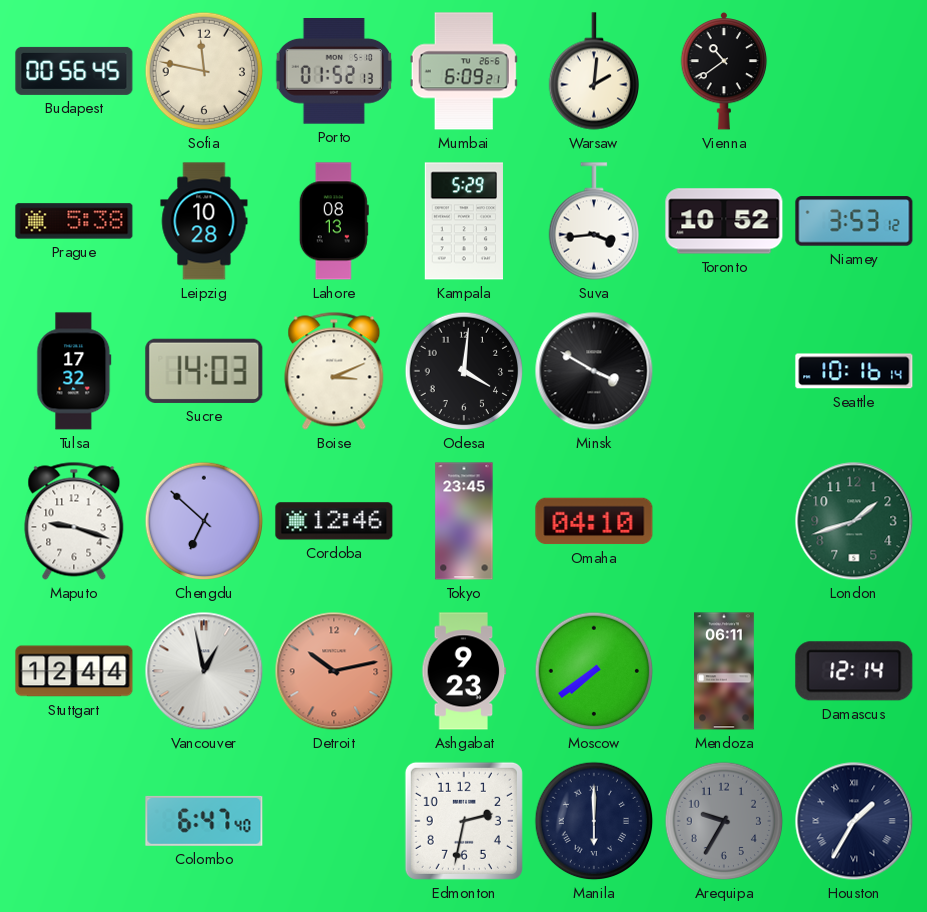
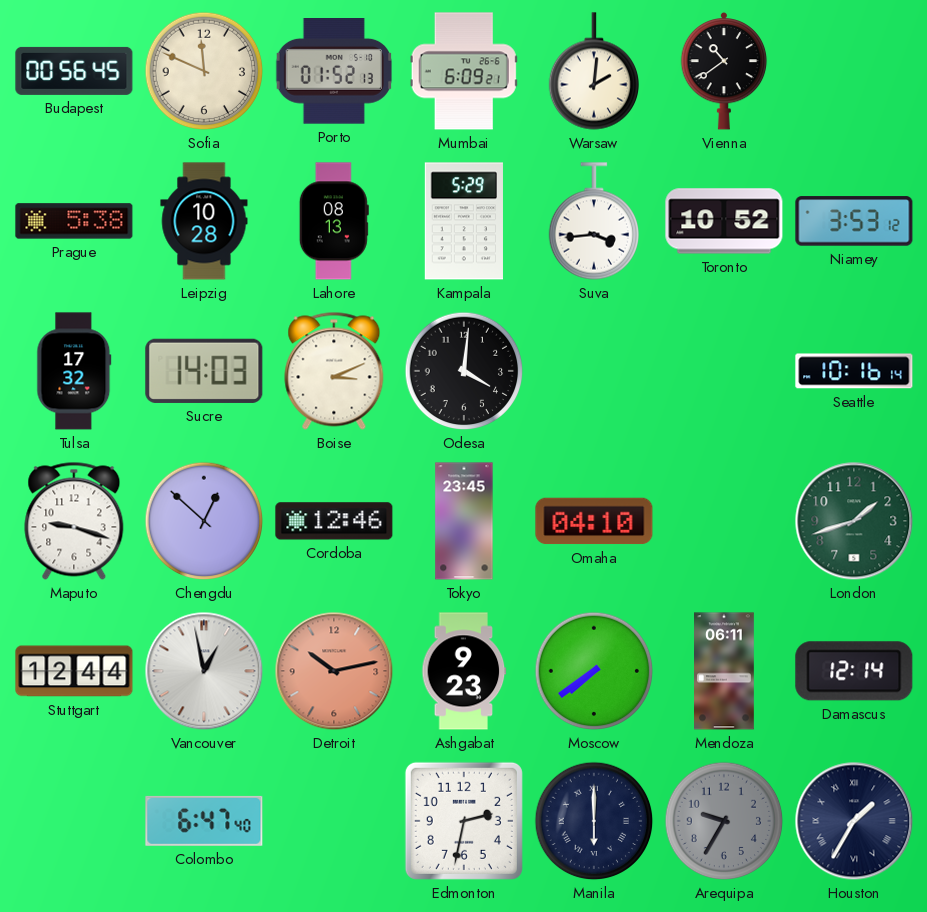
Sofia: 11:47 -> 11:49 (204, 71)
Minsk: 3:50 -> none (594, 371)
Chengdu: 6:52 -> 12:52 (204, 521)
